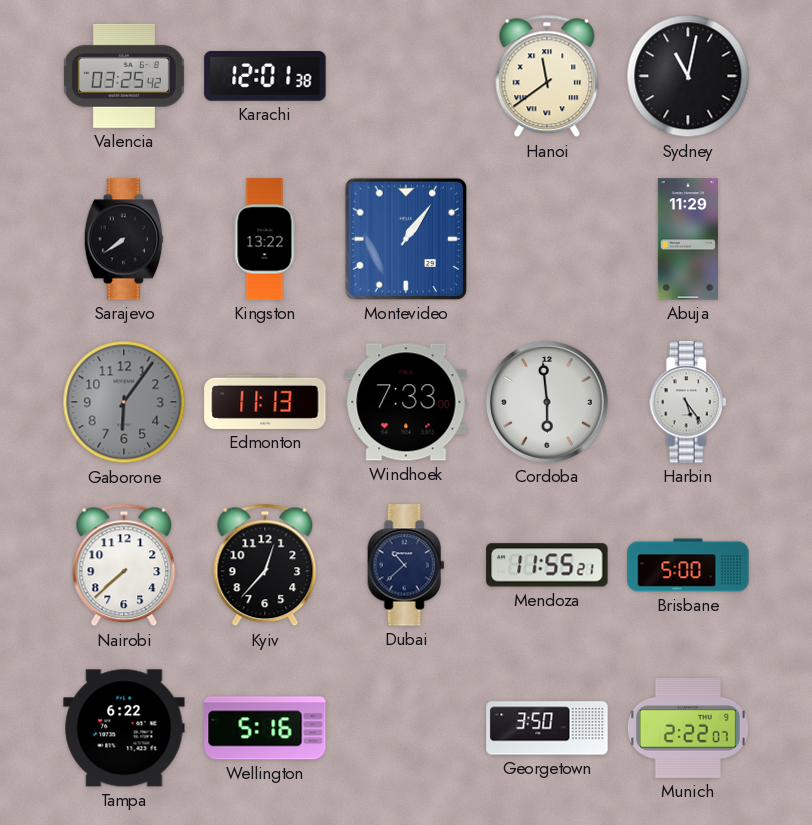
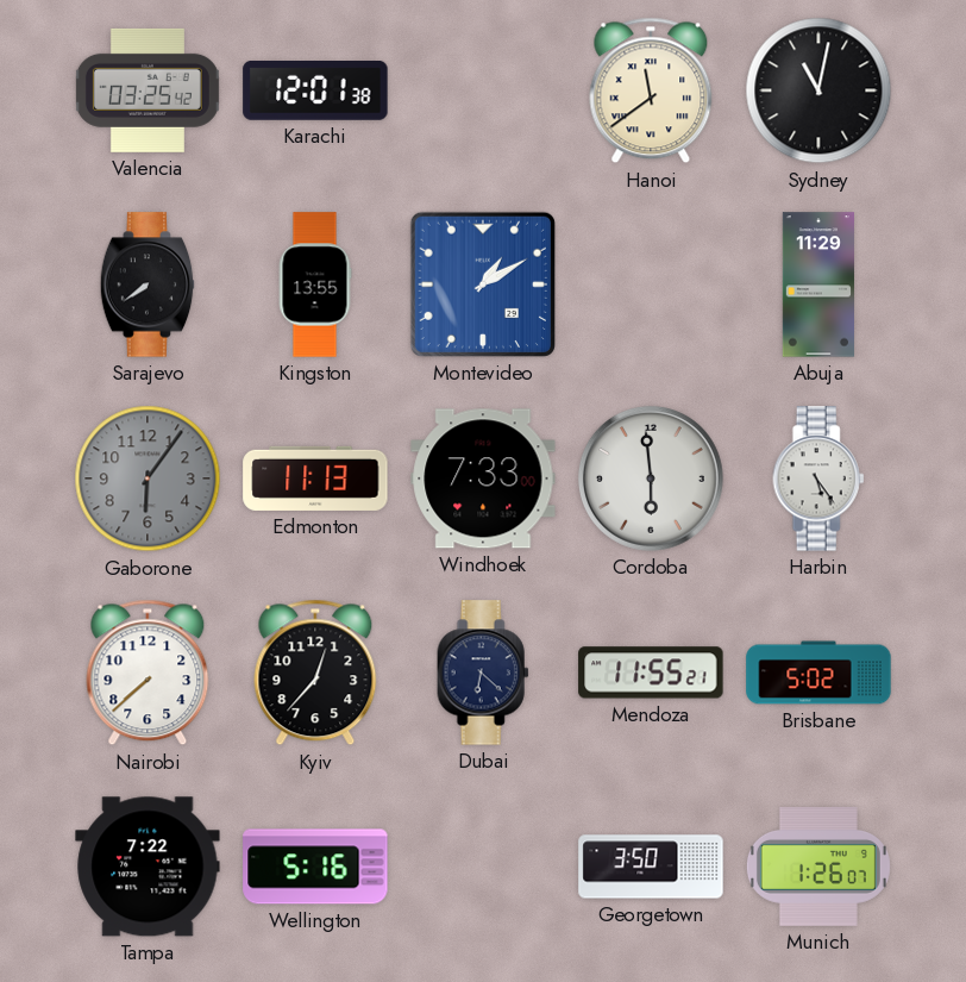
Kingston: 13:22 -> 13:55 (315, 284)
Montevideo: 1:06 -> 1:10 (483, 284)
Dubai: 10:38 -> 6:22 (483, 673)
Brisbane: 5:00 -> 5:02 (818, 673)
Tampa: 6:22 -> 7:22 (148, 867)
Munich: 2:22 -> 1:26 (818, 868)
